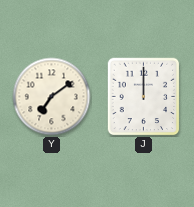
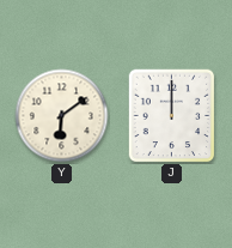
Y: 7:09 -> 6:09 (62, 116)
